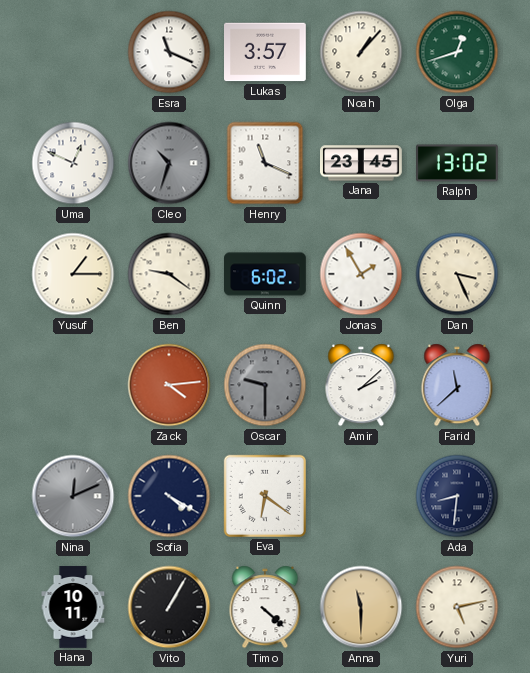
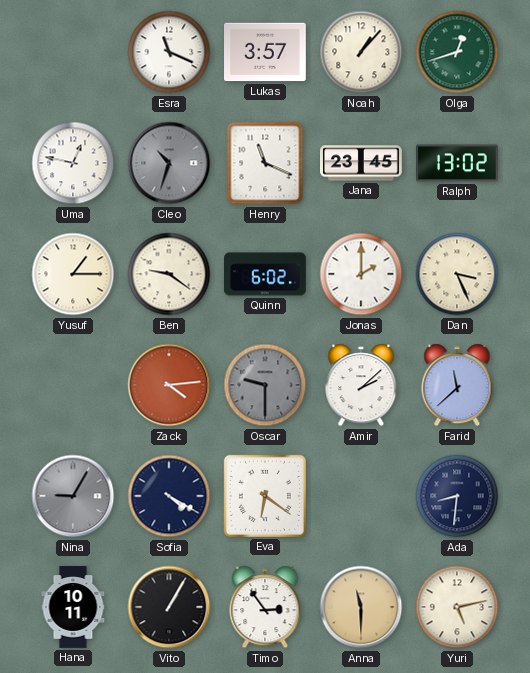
Uma: 12:49 -> 12:47 (73, 163)
Jonas: 1:55 -> 2:00 (361, 274)
Nina: 12:11 -> 9:05 (73, 496)
Timo: 4:22 -> 2:54 (265, 607)
